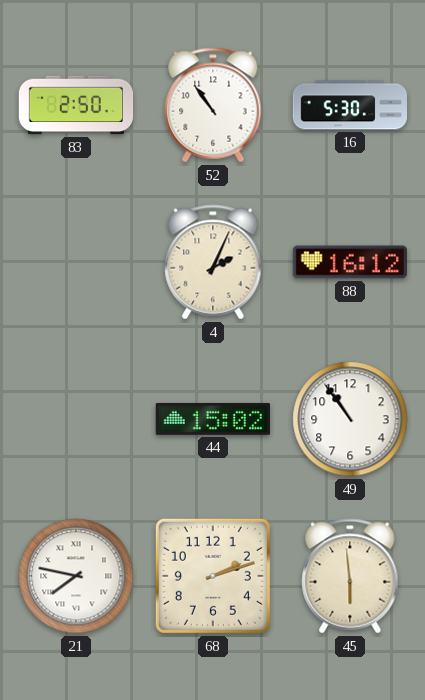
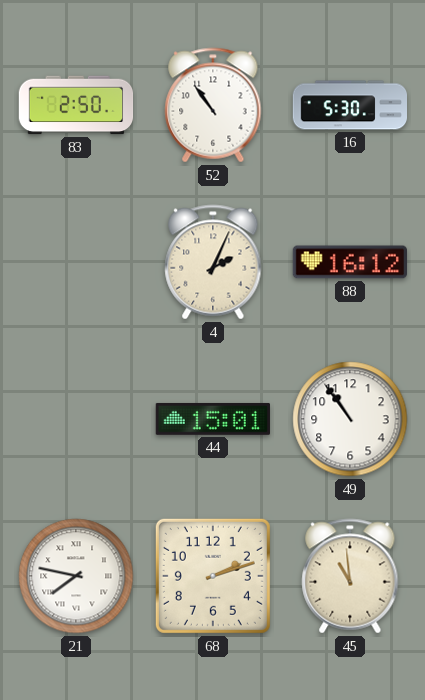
44: 15:02 -> 15:01 (213, 419)
45: 5:59 -> 10:59 (350, 576)
